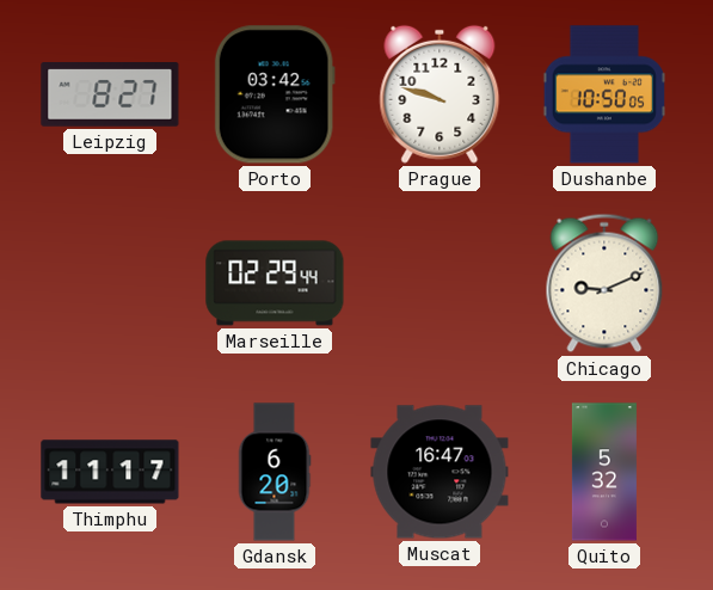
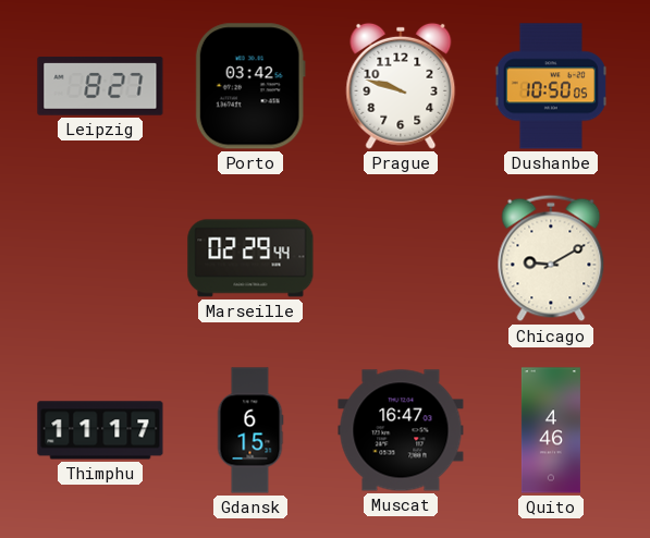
Chicago: 9:11 -> 9:10 (551, 258)
Gdansk: 6:20 -> 6:15 (250, 430)
Quito: 5:32 -> 4:46 (551, 430)
